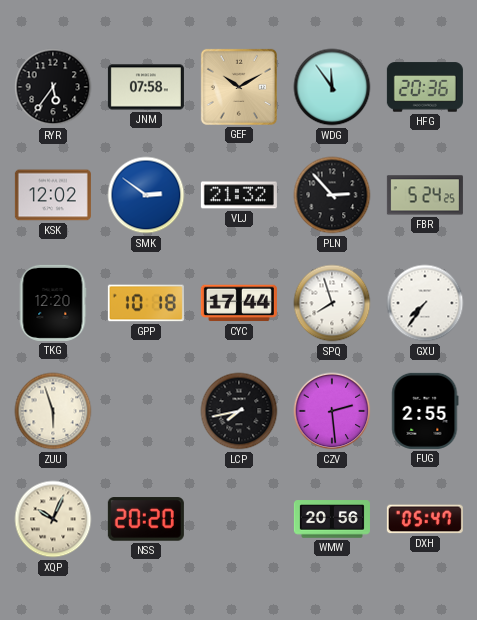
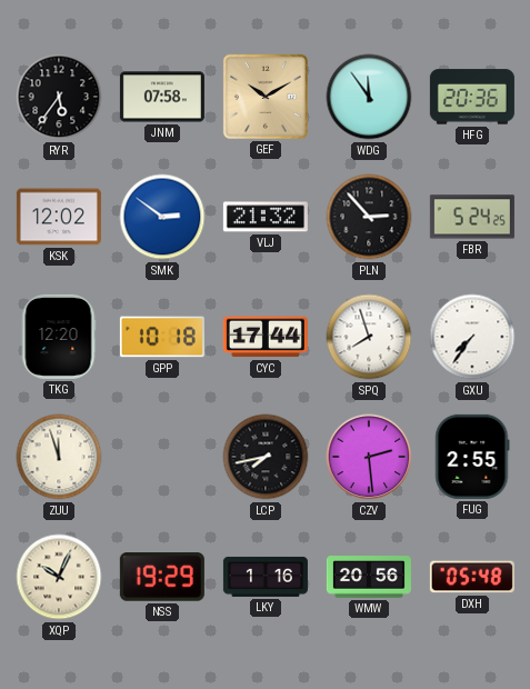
ZUU: 5:57 -> 11:57 (59, 457)
NSS: 20:20 -> 19:29 (162, 577)
LKY: none -> 1:16 (266, 577)
DXH: 05:47 -> 05:48 (472, 577)
